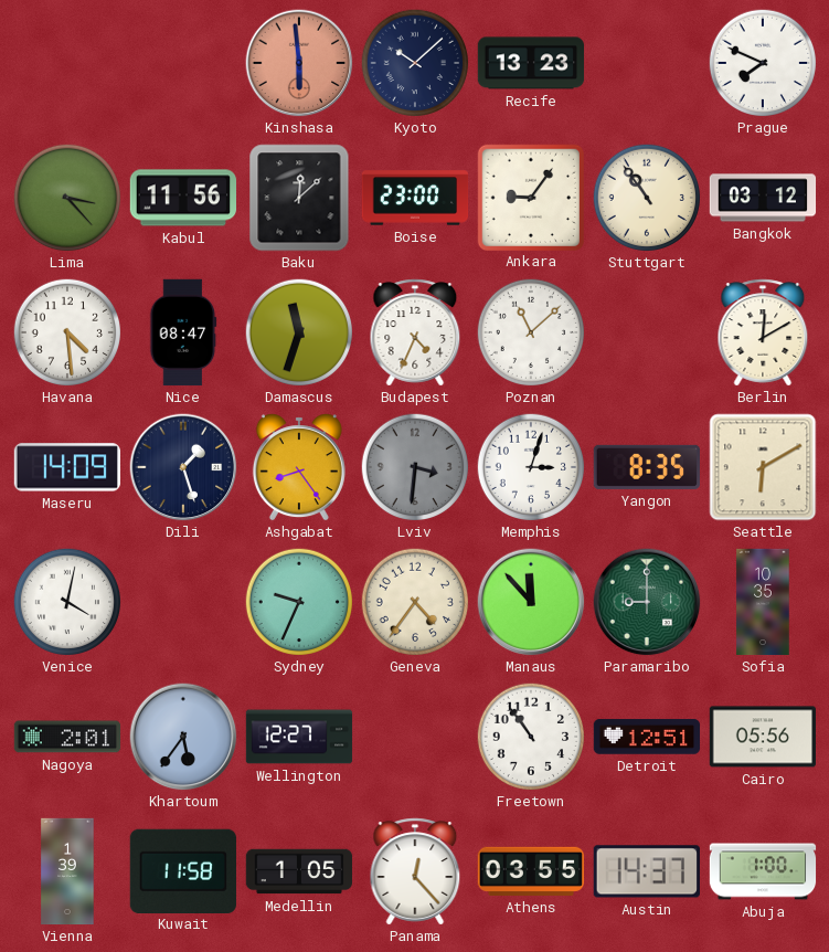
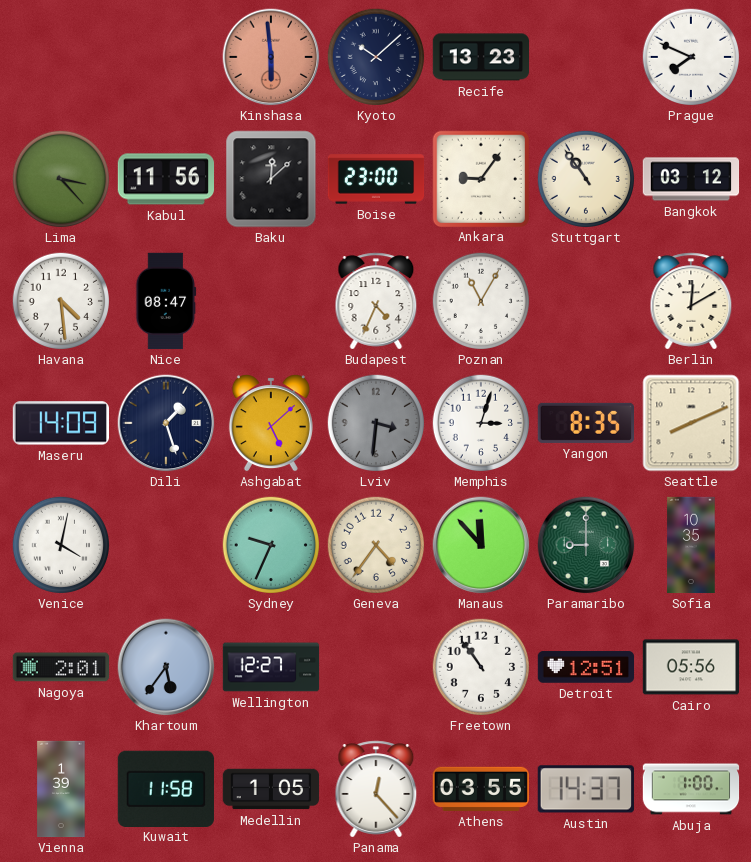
Damascus: 11:33 -> none (298, 331)
Poznan: 11:08 -> 11:05 (480, 300)
Ashgabat: 8:24 -> 5:08 (271, 423)
Seattle: 6:10 -> 8:11 (691, 423)
